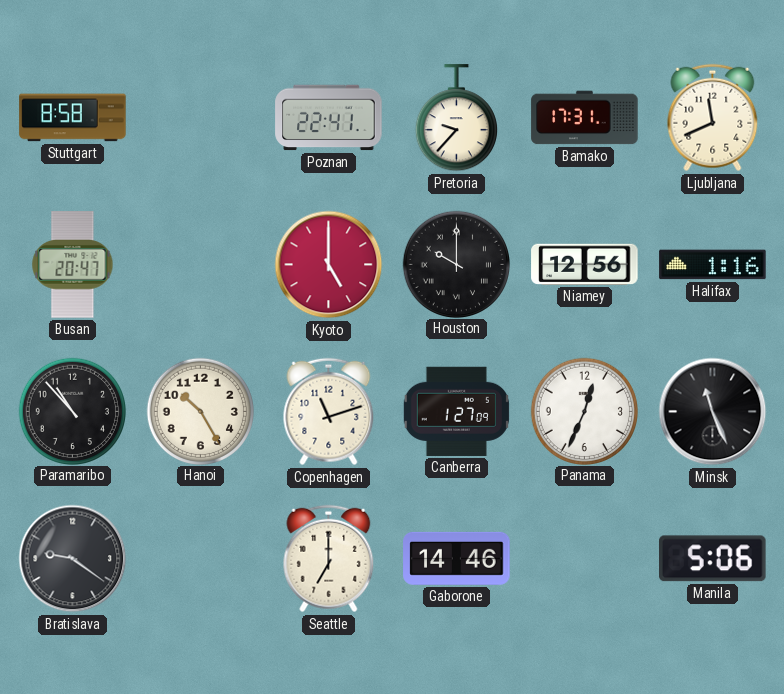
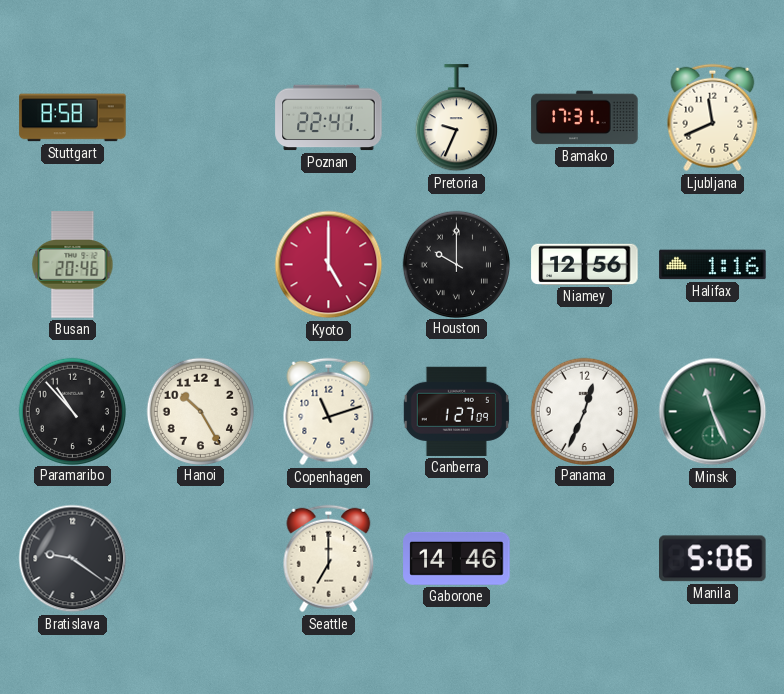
Pretoria: 9:37 -> 9:34 (456, 118)
Busan: 20:47 -> 20:46 (73, 265)
Minsk dial: black -> green (713, 412)
